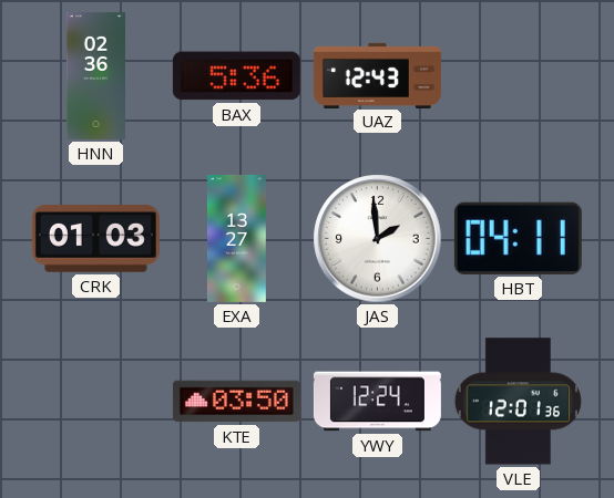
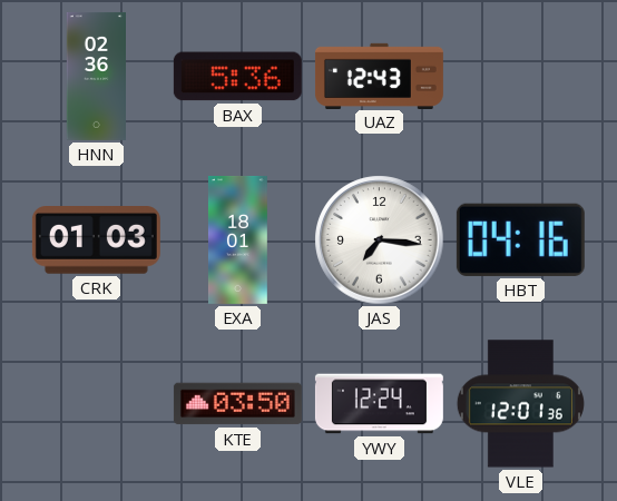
EXA: 13:27 -> 18:01 (237, 239)
JAS: 1:59 -> 7:16 (380, 240)
HBT: 04:11 -> 04:16 (520, 239)
